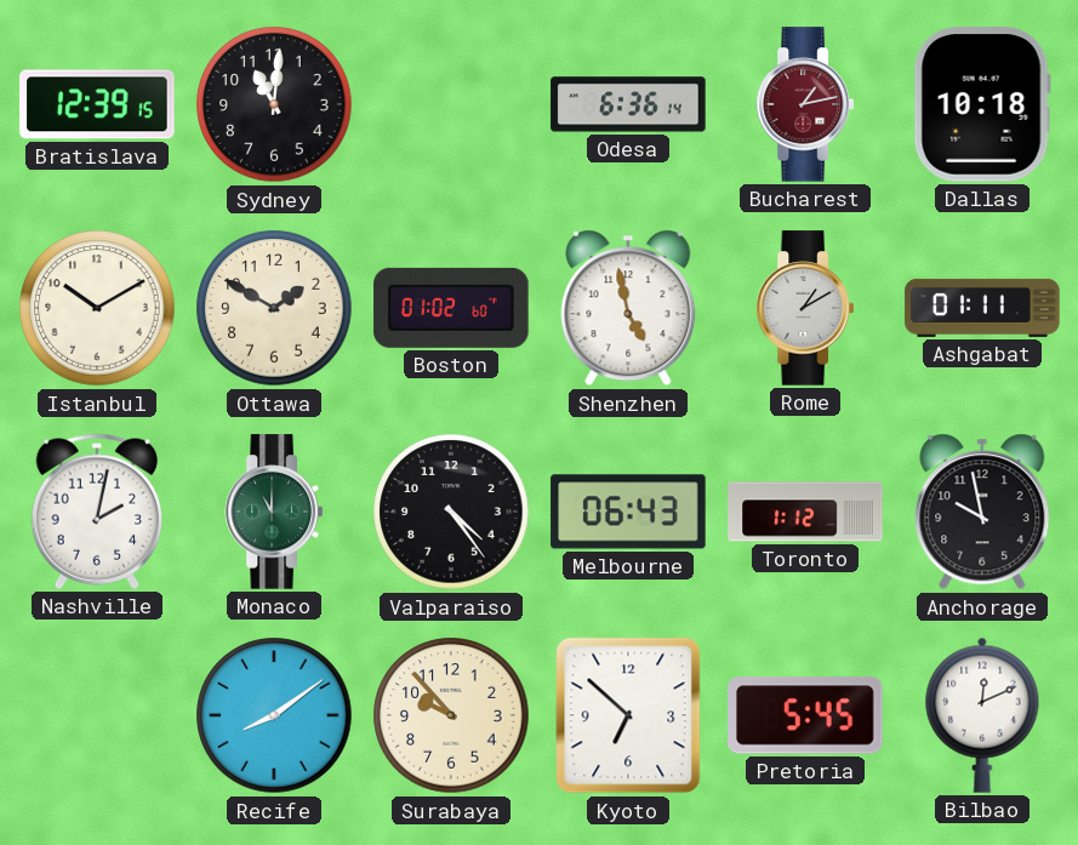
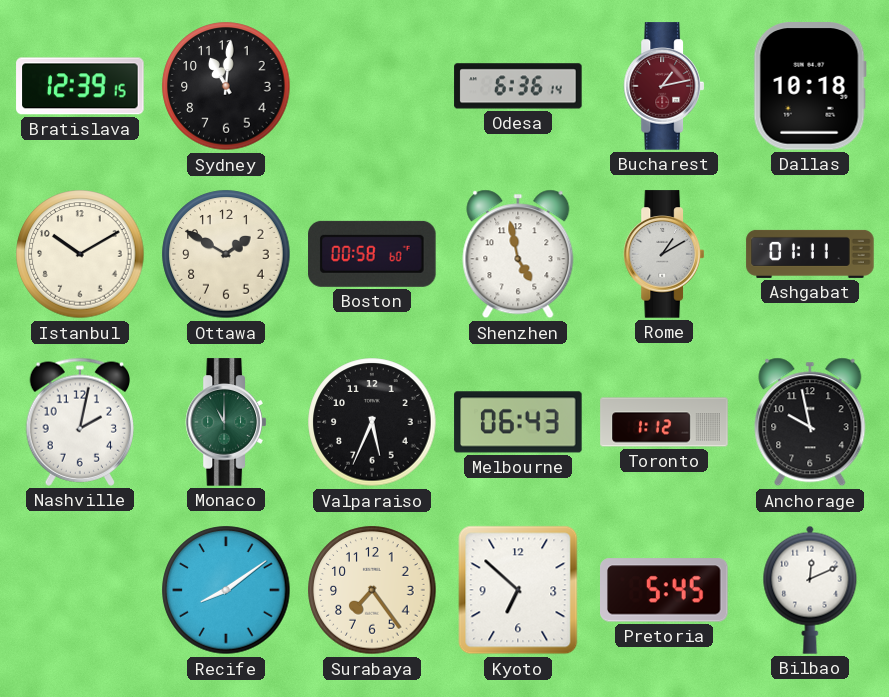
Boston: 01:02 -> 00:58 (372, 254)
Valparaiso: 4:24 -> 5:34 (372, 422)
Surabaya: 9:53 -> 7:24 (372, 590)
